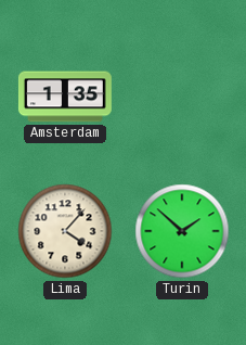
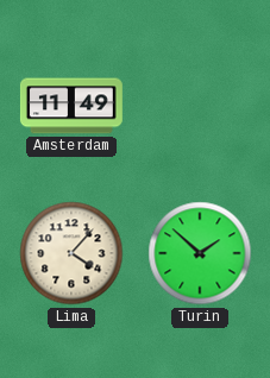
Amsterdam: 1:35 -> 11:49 (71, 106)
